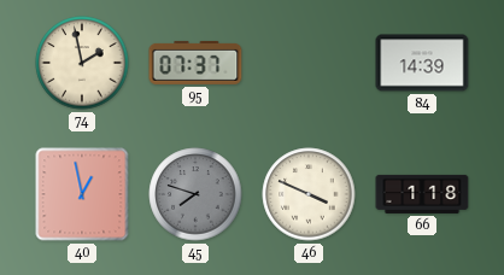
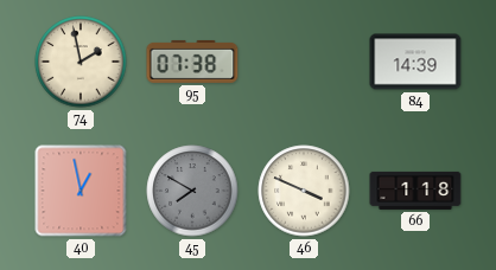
95: 07:37 -> 07:38 (192, 62)
45: 7:48 -> 7:50 (192, 191)
